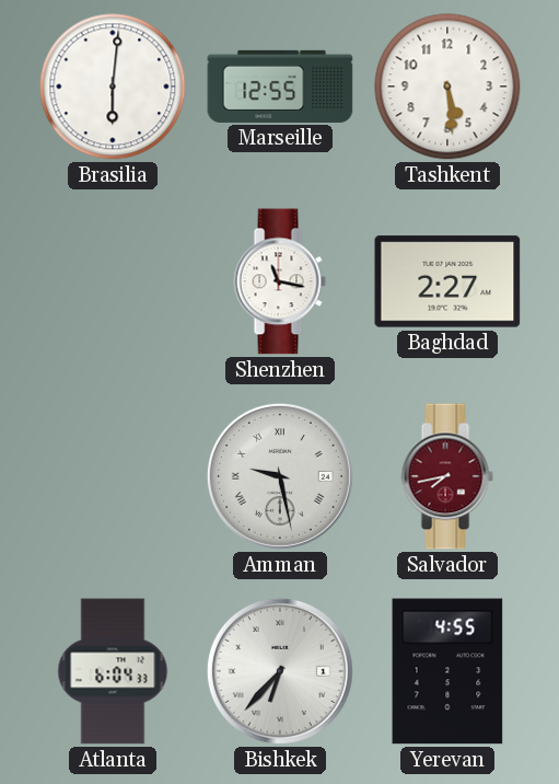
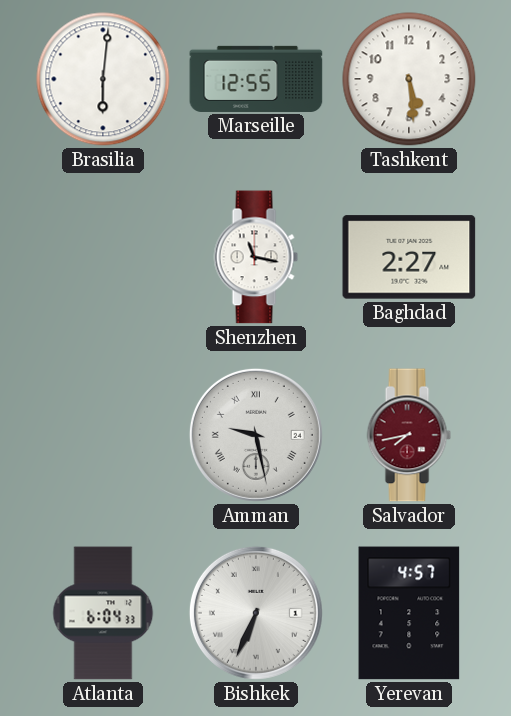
Bishkek: 6:37 -> 6:34 (256, 613)
Yerevan: 4:55 -> 4:57 (409, 613)
